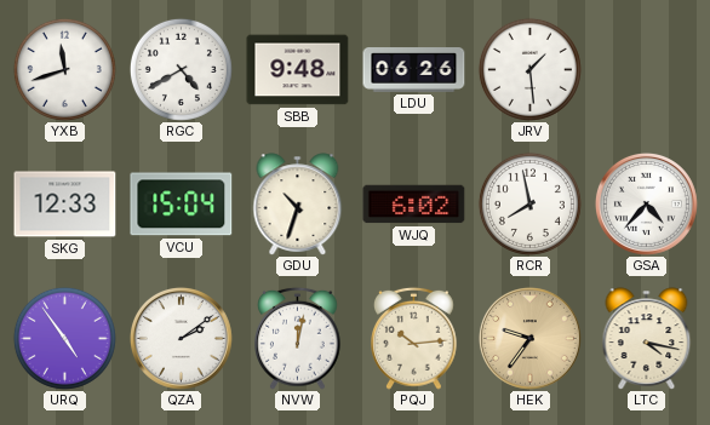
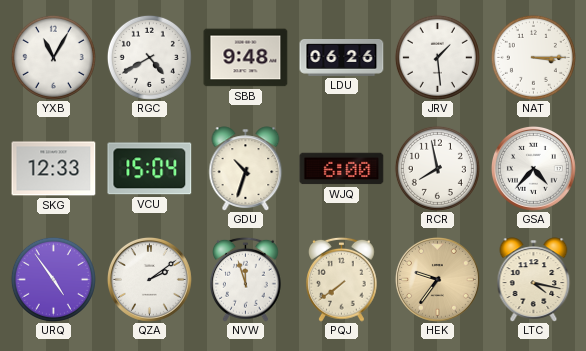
YXB: 11:42 -> 11:05 (53, 57)
NAT: none -> 3:15 (533, 57)
WJQ: 6:02 -> 6:00 (342, 169)
NVW: 12:02 -> 11:57 (246, 279)
PQJ: 10:14 -> 7:39 (342, 279)
